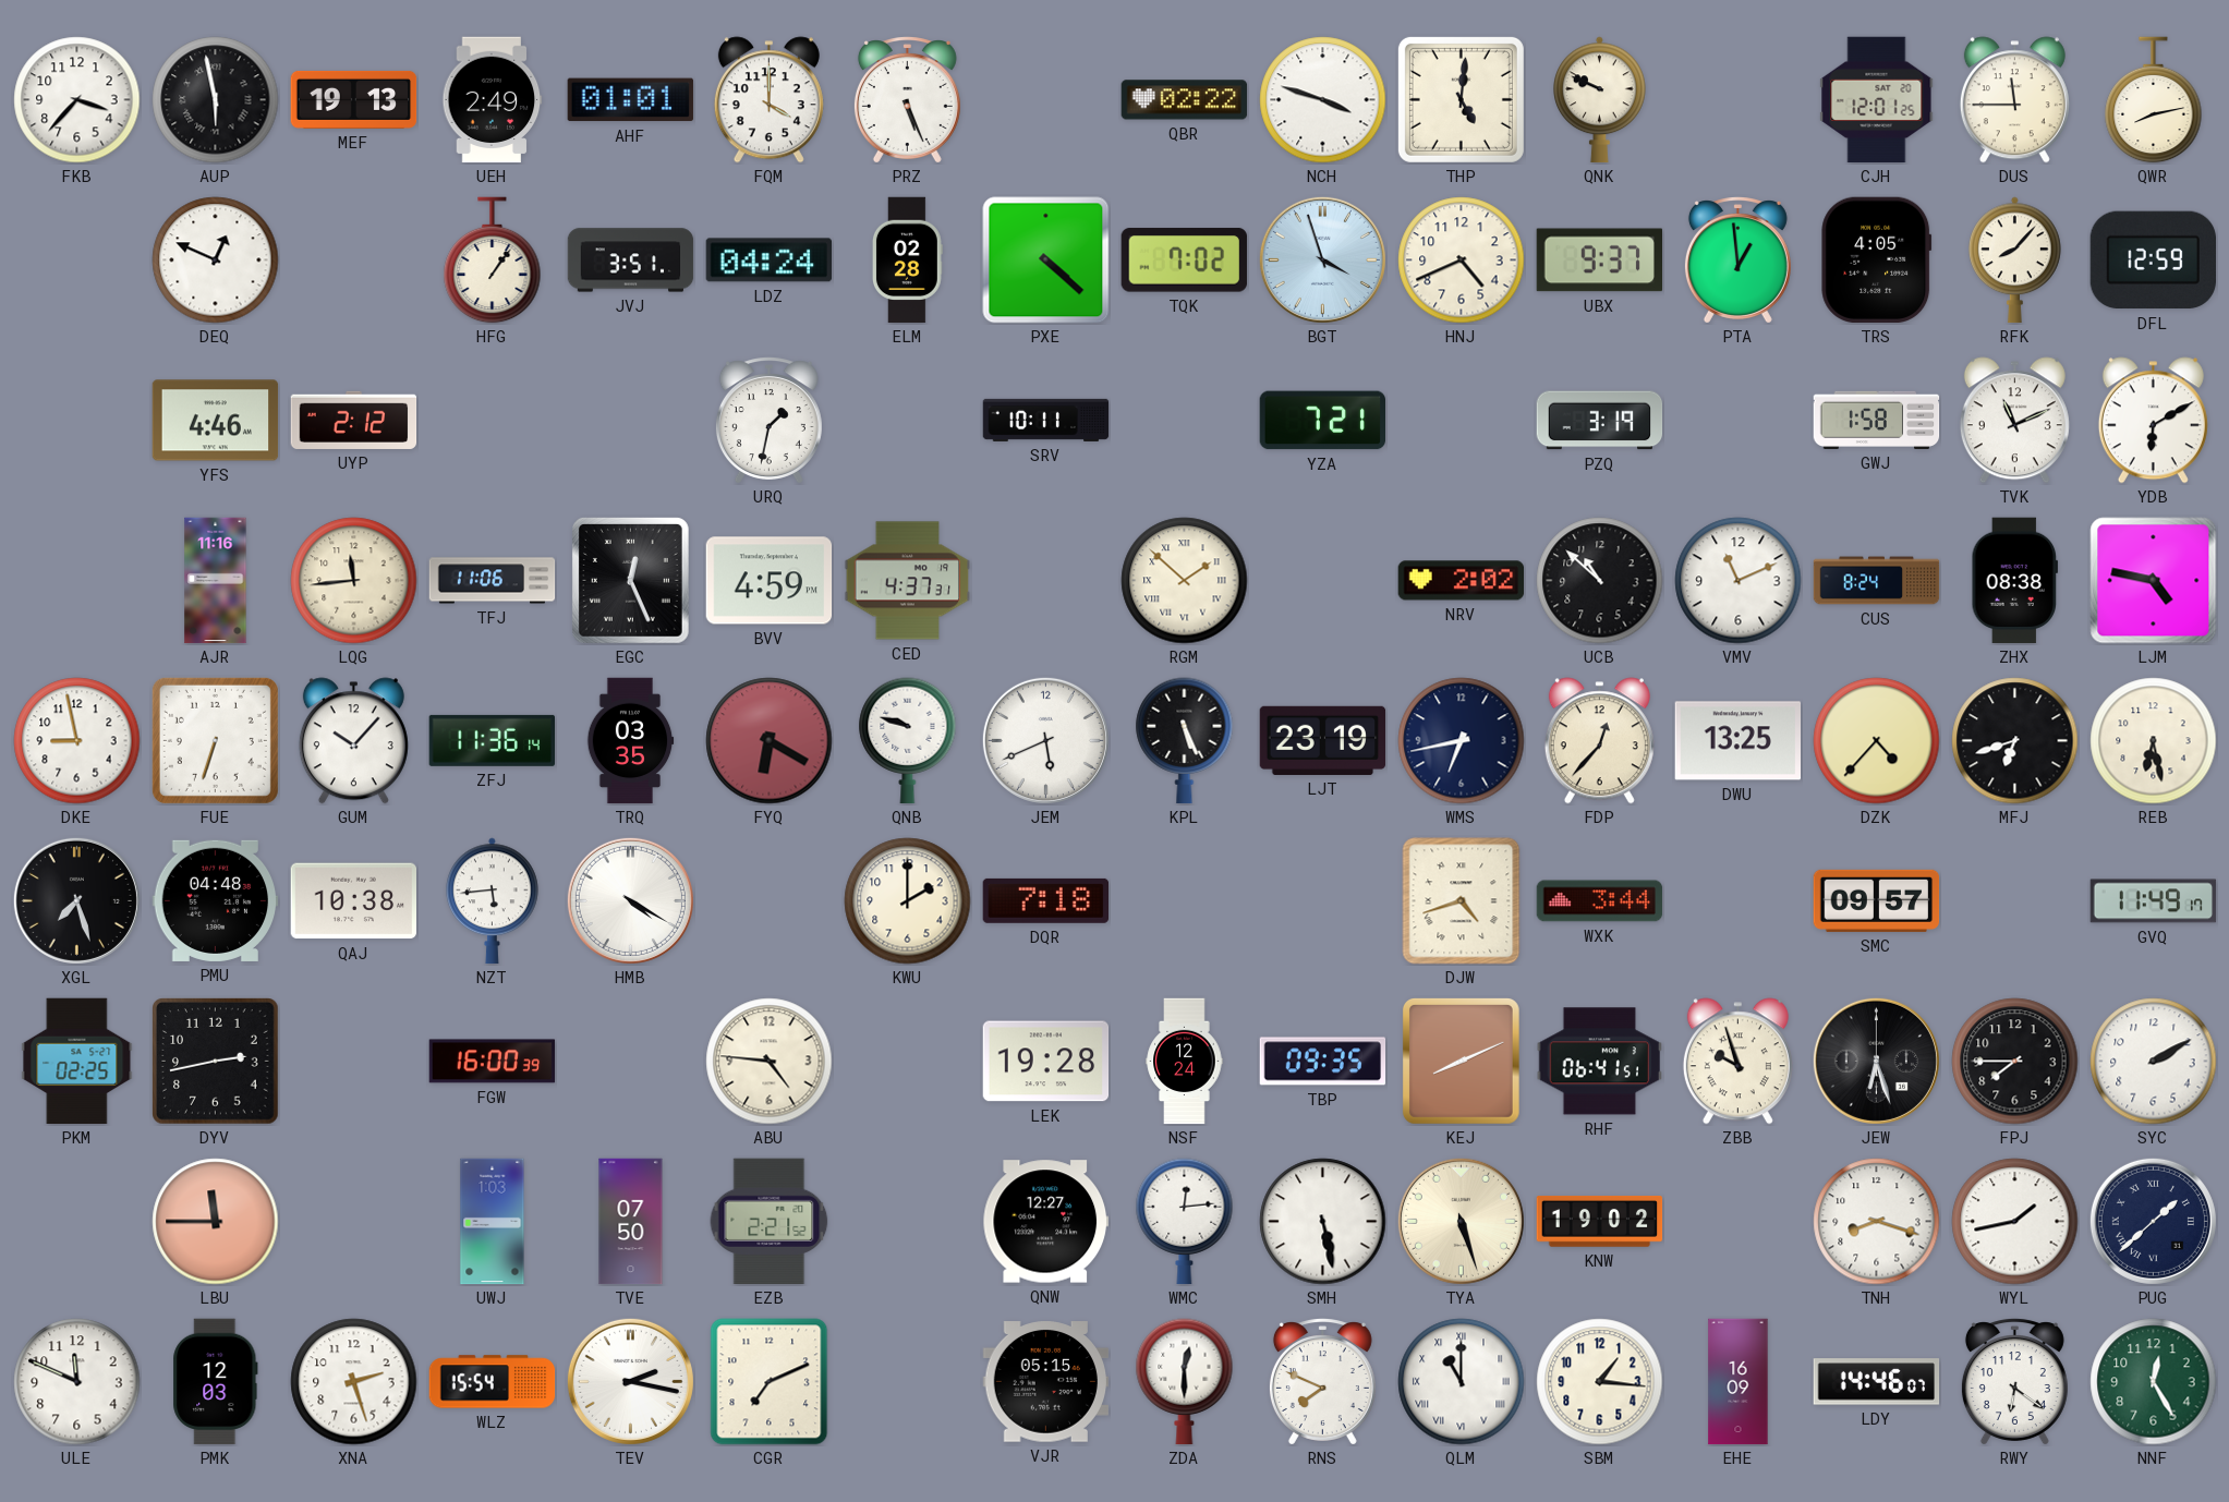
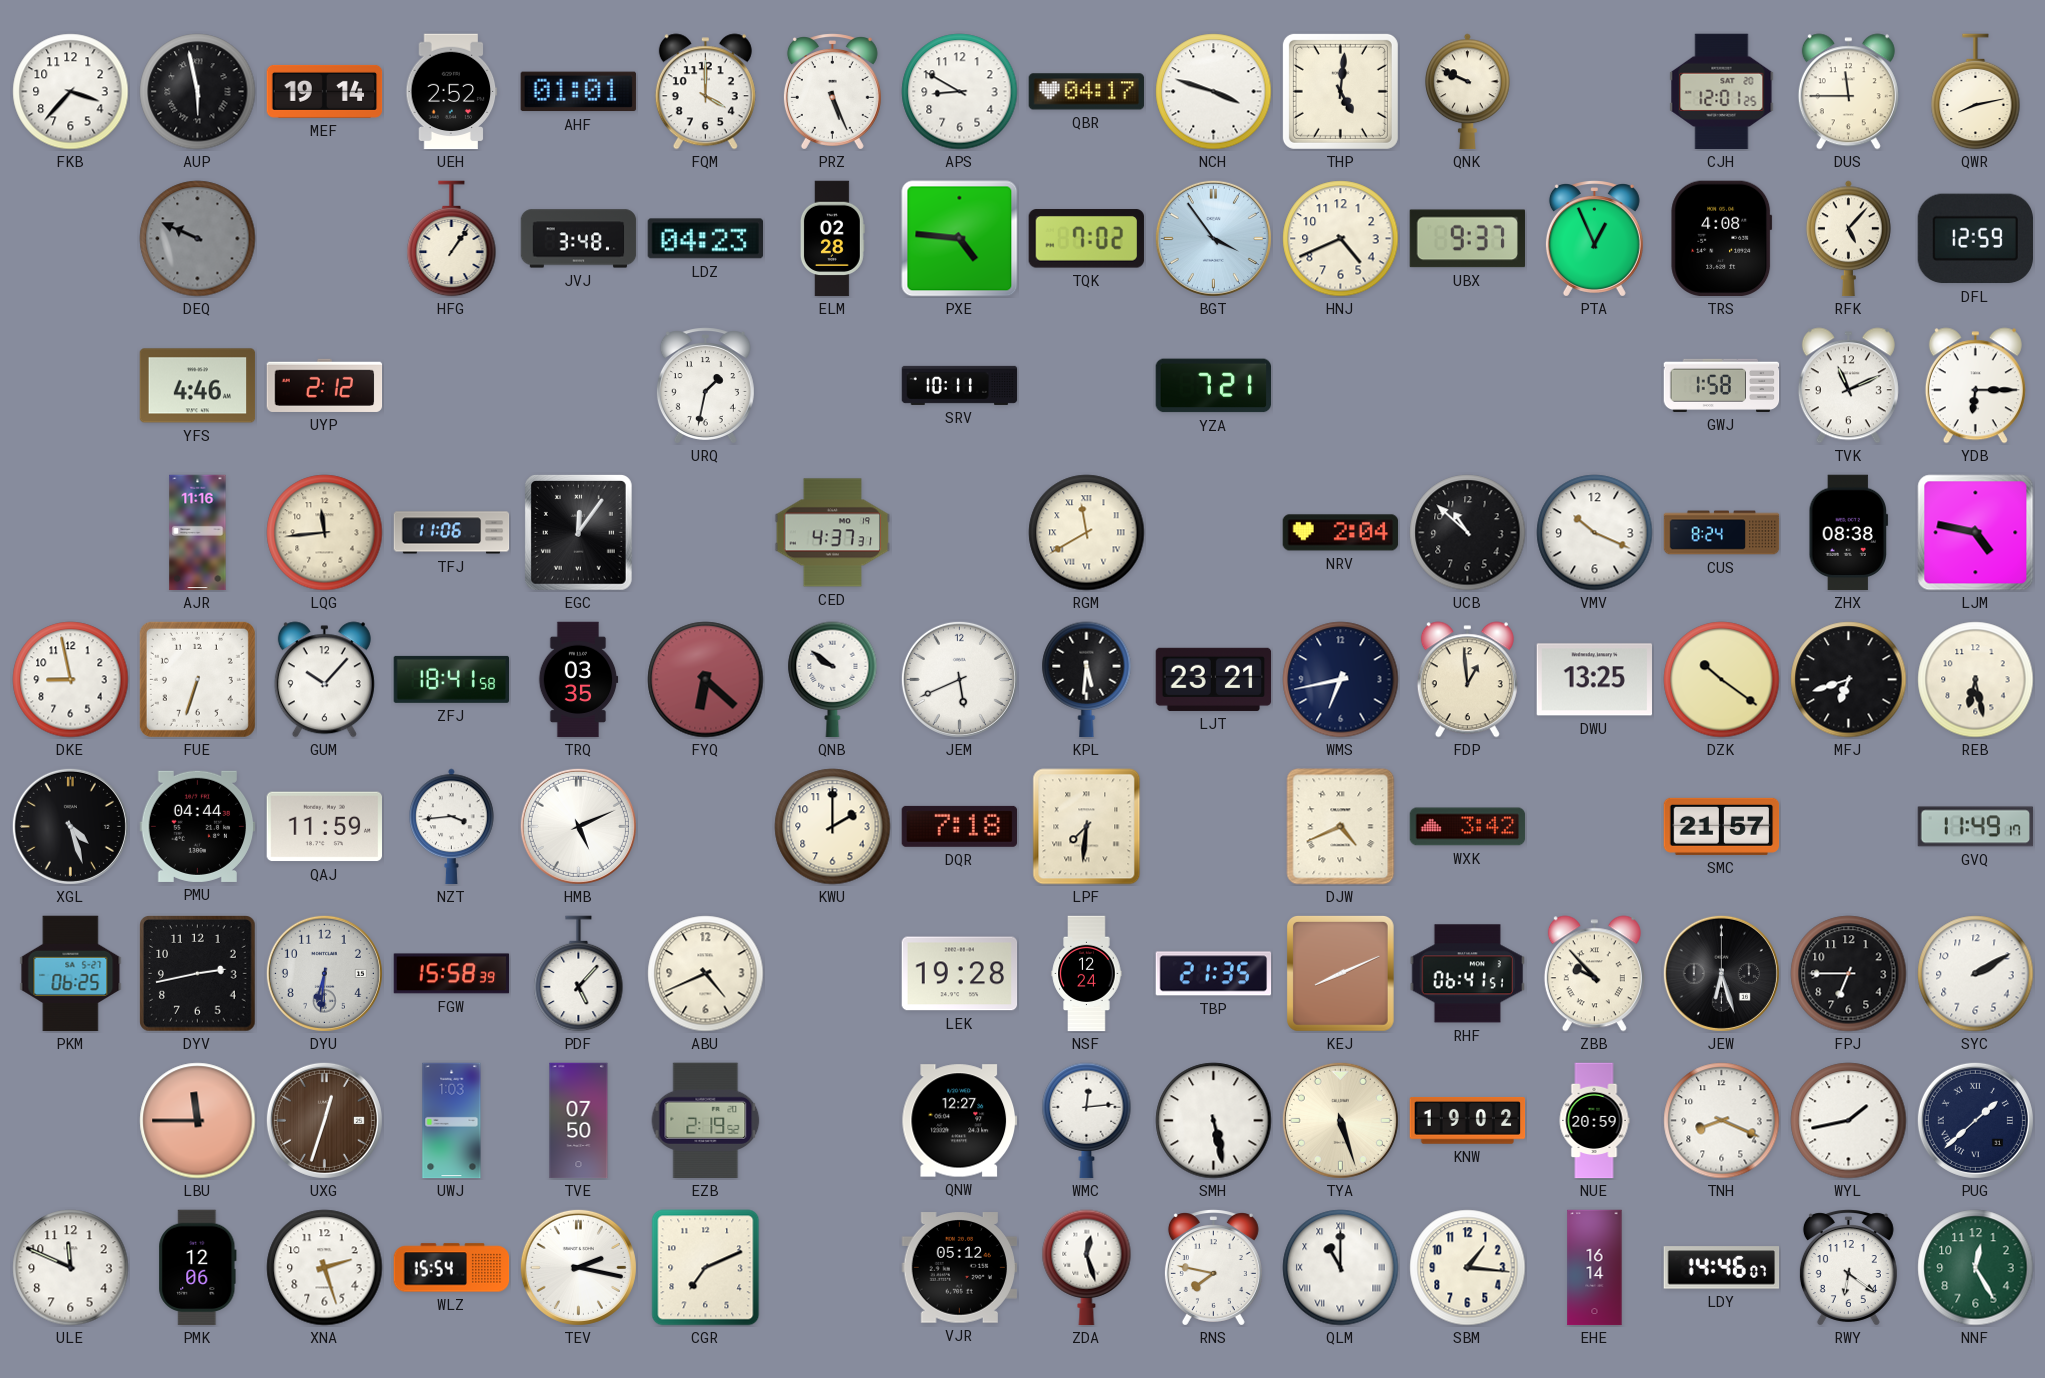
MEF: 19:13 -> 19:14 (325, 91)
UEH: 2:49 -> 2:52 (452, 92)
APS: none -> 8:50 (960, 92)
QBR: 02:22 -> 04:17 (1087, 92)
DEQ: 12:49 -> 9:49 (198, 239)
DEQ dial: white -> grey (198, 239)
JVJ: 3:51 -> 3:48 (579, 239)
LDZ: 04:24 -> 04:23 (705, 239)
PXE: 4:22 -> 4:46 (960, 239)
BGT: 3:57 -> 3:54 (1213, 238)
PTA: 12:59 -> 12:56 (1594, 239)
TRS: 4:05 -> 4:08 (1722, 239)
RFK: 8:07 -> 5:07 (1849, 239)
PZQ: 3:19 -> none (1600, 421)
YDB: 6:10 -> 6:15 (1975, 386)
EGC: 12:26 -> 12:06 (578, 532)
BVV: 4:59 -> none (770, 581)
RGM: 1:52 -> 11:40 (1087, 533)
NRV: 2:02 -> 2:04 (1341, 533)
VMV: 11:11 -> 10:19 (1595, 533)
ZFJ: 11:36 -> 18:41 (451, 679)
FYQ: 6:20 -> 6:22 (706, 680)
QNB: 9:48 -> 9:51 (833, 680)
KPL: 5:26 -> 5:31 (1087, 680)
LJT: 23:19 -> 23:21 (1214, 679)
FDP: 12:37 -> 12:59 (1467, 680)
DZK: 4:37 -> 10:21 (1722, 680)
XGL: 7:27 -> 4:27 (70, 826)
PMU: 04:48 -> 04:44 (198, 826)
QAJ: 10:38 -> 11:59 (324, 827)
NZT: 5:44 -> 3:44 (452, 827)
HMB: 4:20 -> 5:11 (578, 826)
LPF: none -> 7:31 (1087, 827)
DJW: 4:42 -> 4:41 (1341, 827)
WXK: 3:44 -> 3:42 (1468, 827)
SMC: 09:57 -> 21:57 (1722, 826)
PKM: 02:25 -> 06:25 (71, 974)
DYU: none -> 6:31 (324, 973)
FGW: 16:00 -> 15:58 (452, 974)
PDF: none -> 5:07 (579, 974)
ABU: 4:46 -> 4:41 (706, 974)
TBP: 09:35 -> 21:35 (1214, 974)
ZBB: 9:57 -> 9:53 (1594, 974)
FPJ: 7:45 -> 6:45 (1849, 974)
UXG: none -> 12:33 (324, 1120)
EZB: 2:21 -> 2:19 (706, 1121)
NUE: none -> 20:59 (1594, 1121)
TNH: 8:18 -> 8:19 (1722, 1121)
PMK: 12:03 -> 12:06 (198, 1268)
VJR: 05:15 -> 05:12 (960, 1268)
ZDA: 12:30 -> 12:27 (1087, 1268)
RNS: 7:49 -> 7:47 (1213, 1268)
EHE: 16:09 -> 16:14 (1595, 1268)
